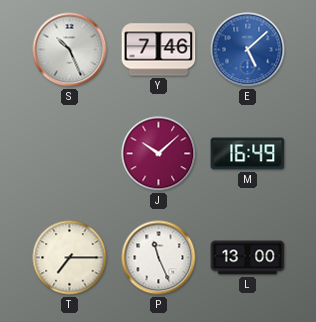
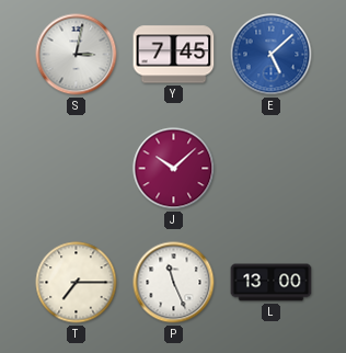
S: 10:26 -> 3:02 (77, 55)
Y: 7:46 -> 7:45 (174, 55)
M: 16:49 -> none (248, 154)
